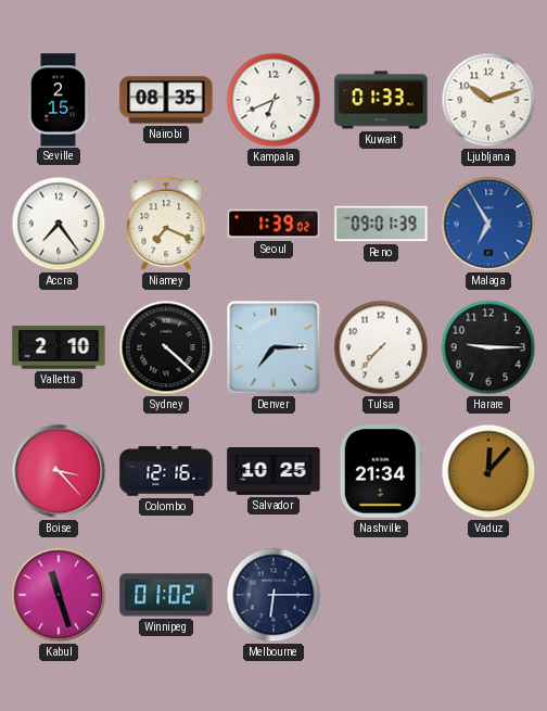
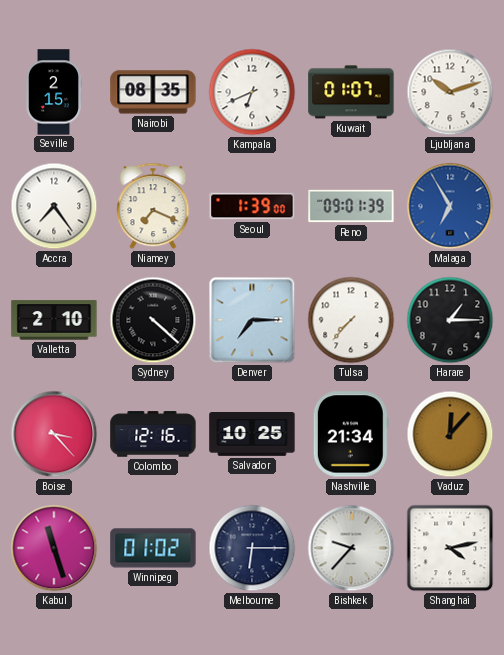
Kuwait: 01:33 -> 01:07 (351, 92)
Seoul: 1:39:02 -> 1:39:00 (252, 206)
Harare: 9:15 -> 1:15 (450, 320)
Bishkek: none -> 9:37 (351, 548)
Shanghai: none -> 4:13 (450, 548)
